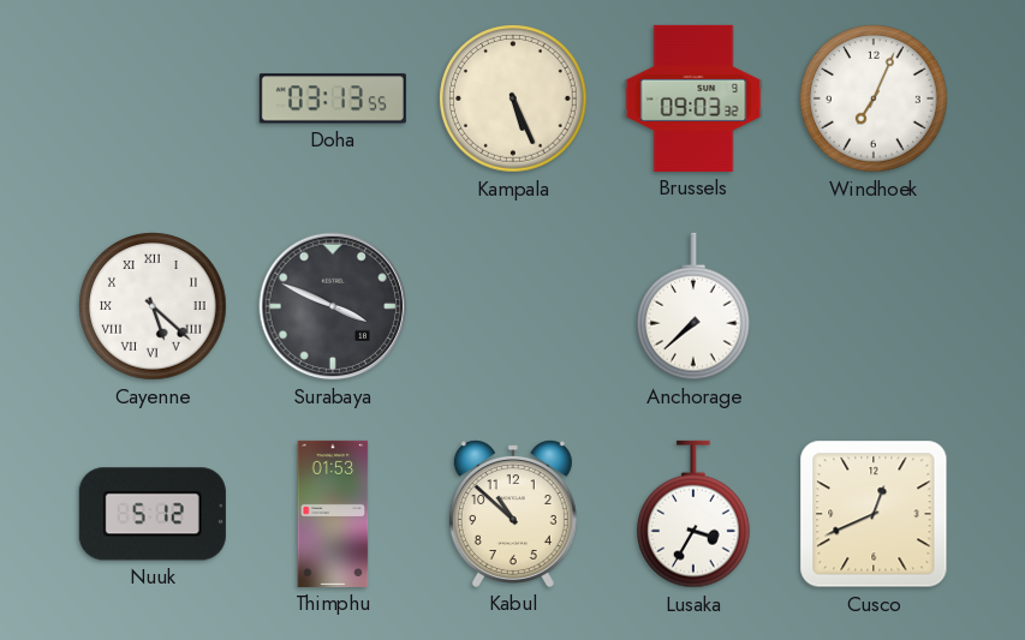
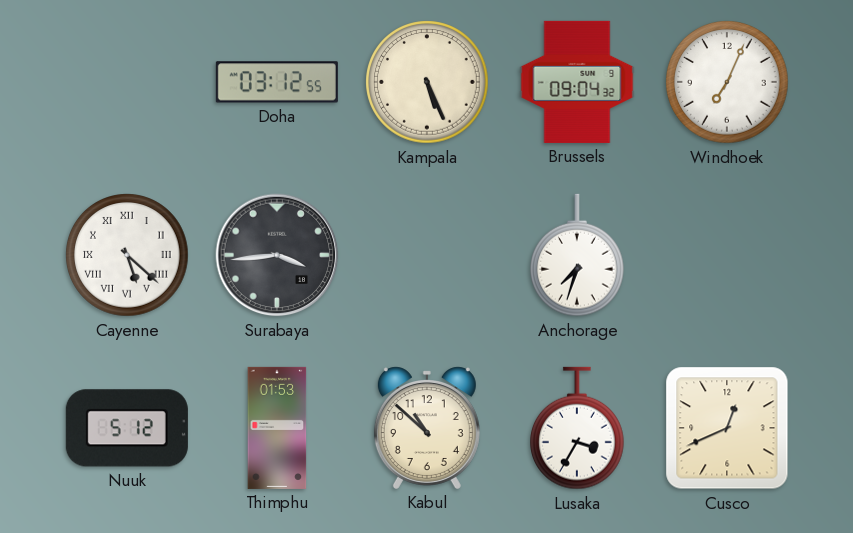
Doha: 03:13 -> 03:12 (277, 82)
Brussels: 09:03 -> 09:04 (577, 82)
Surabaya: 3:49 -> 3:44 (277, 255)
Anchorage: 7:38 -> 7:33 (578, 255)
